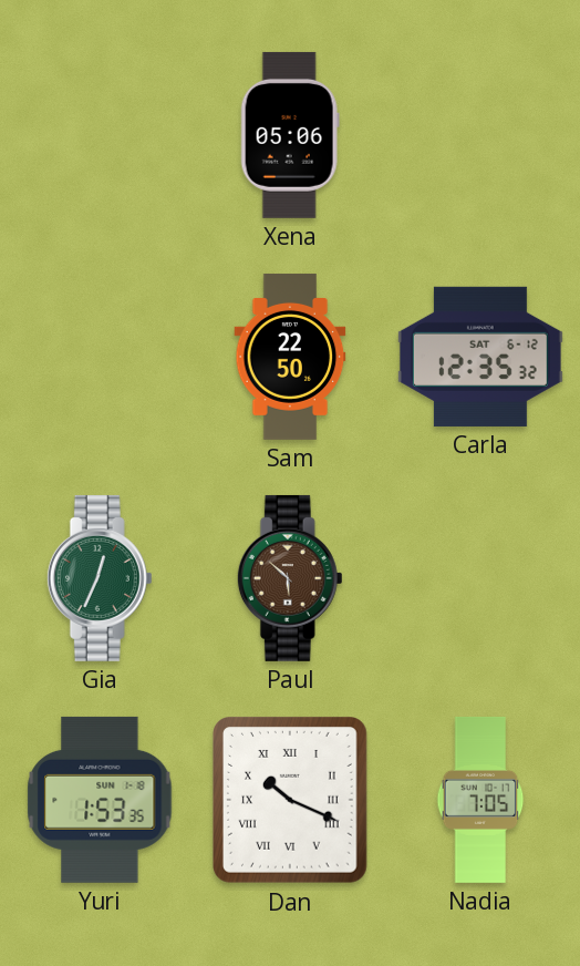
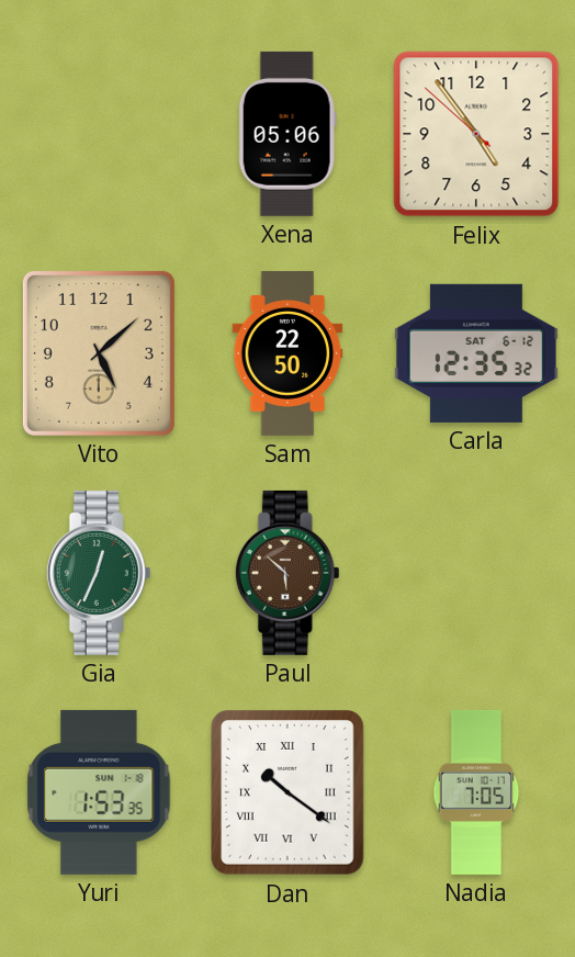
Felix: none -> 4:53 (476, 134)
Vito: none -> 5:08 (99, 353)
Dan: 10:19 -> 10:21 (289, 792)
